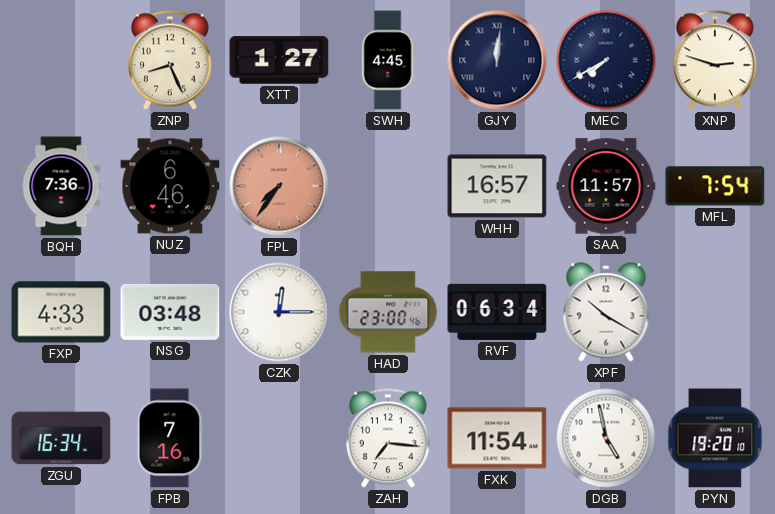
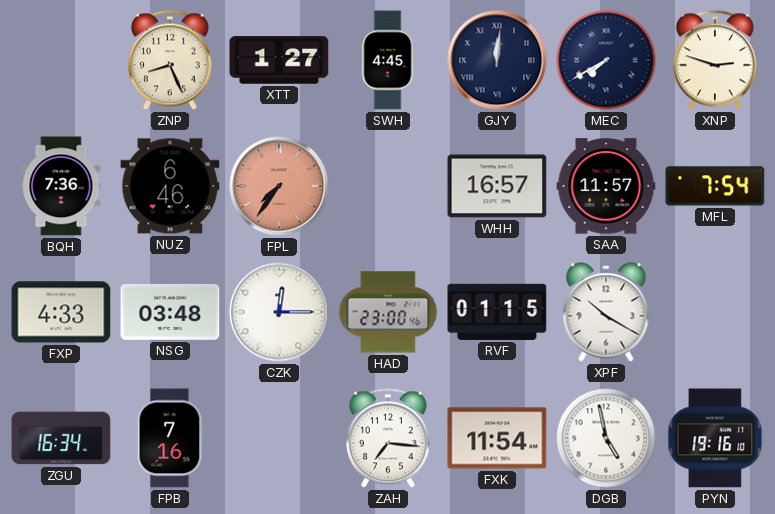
RVF: 06:34 -> 01:15 (497, 312)
PYN: 19:20 -> 19:16 (715, 438)
